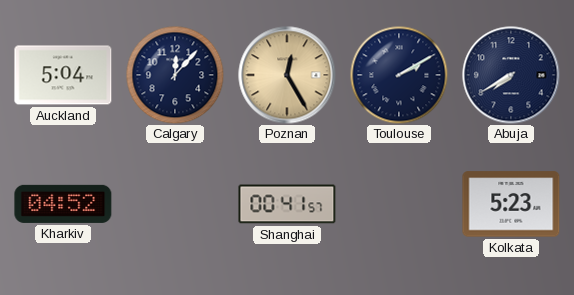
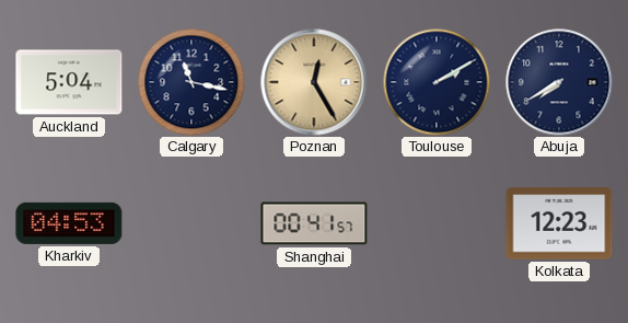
Calgary: 12:07 -> 11:17 (191, 82)
Kharkiv: 04:52 -> 04:53 (69, 223)
Kolkata: 5:23 -> 12:23 (559, 223)
